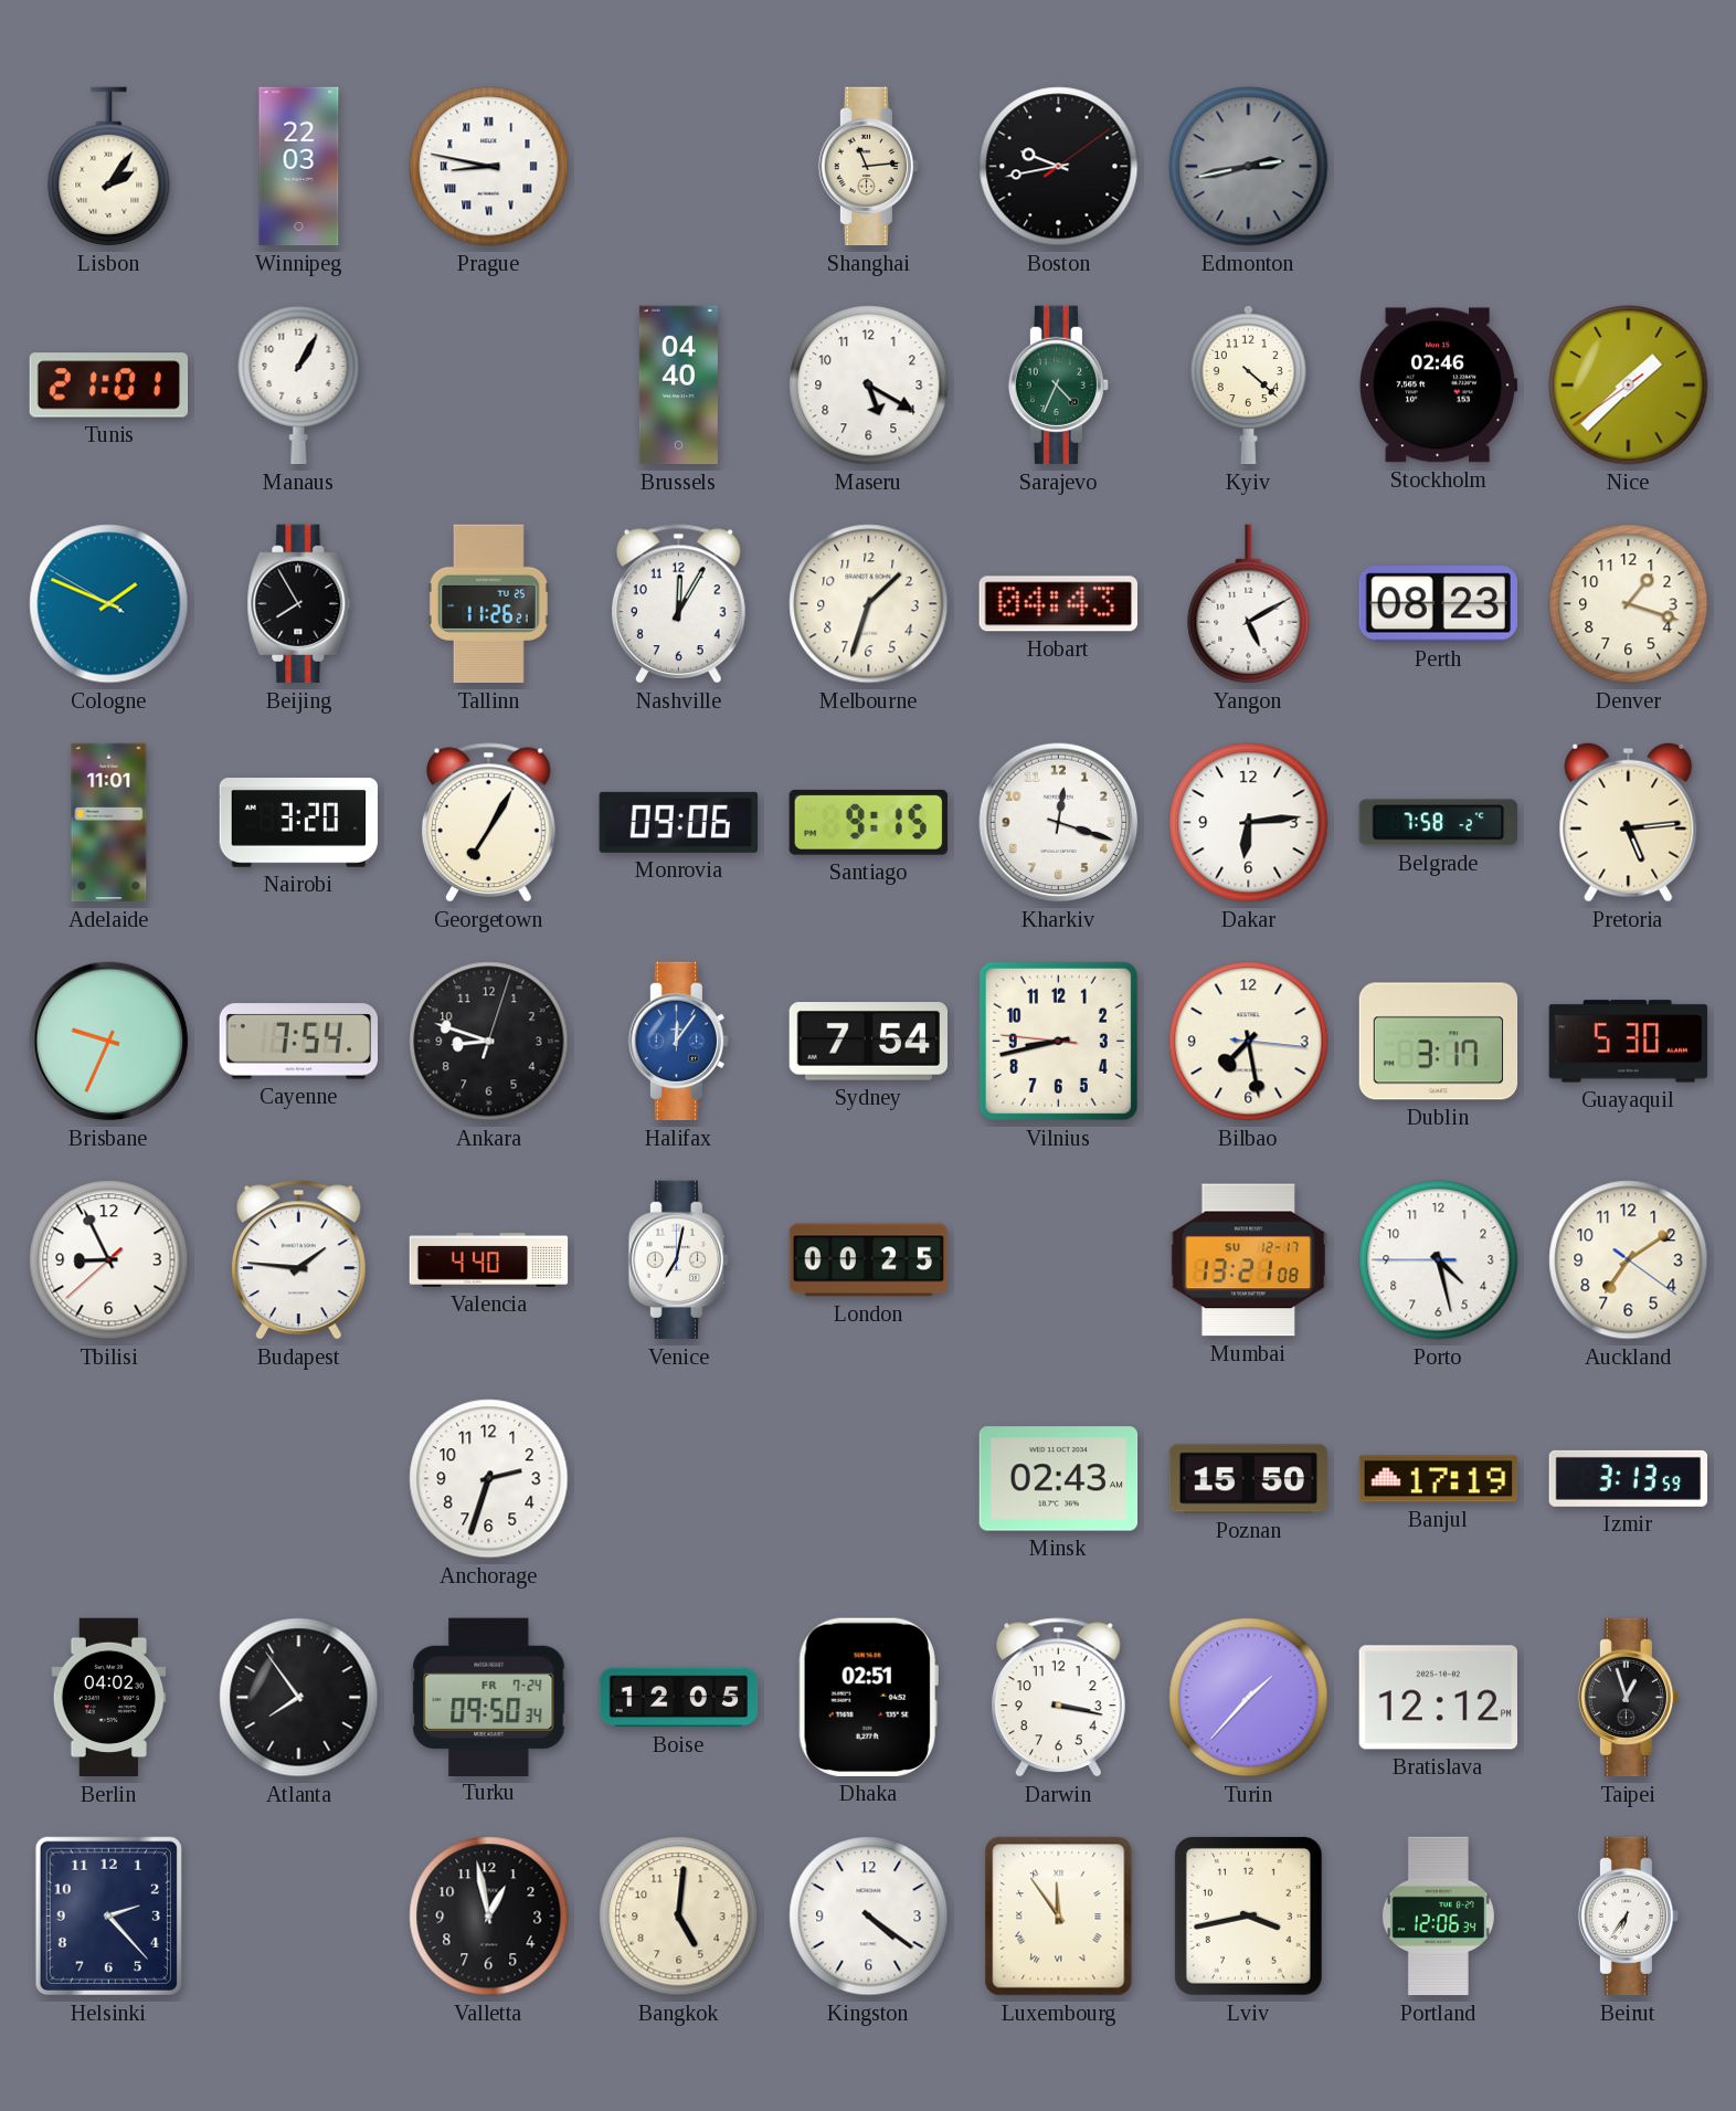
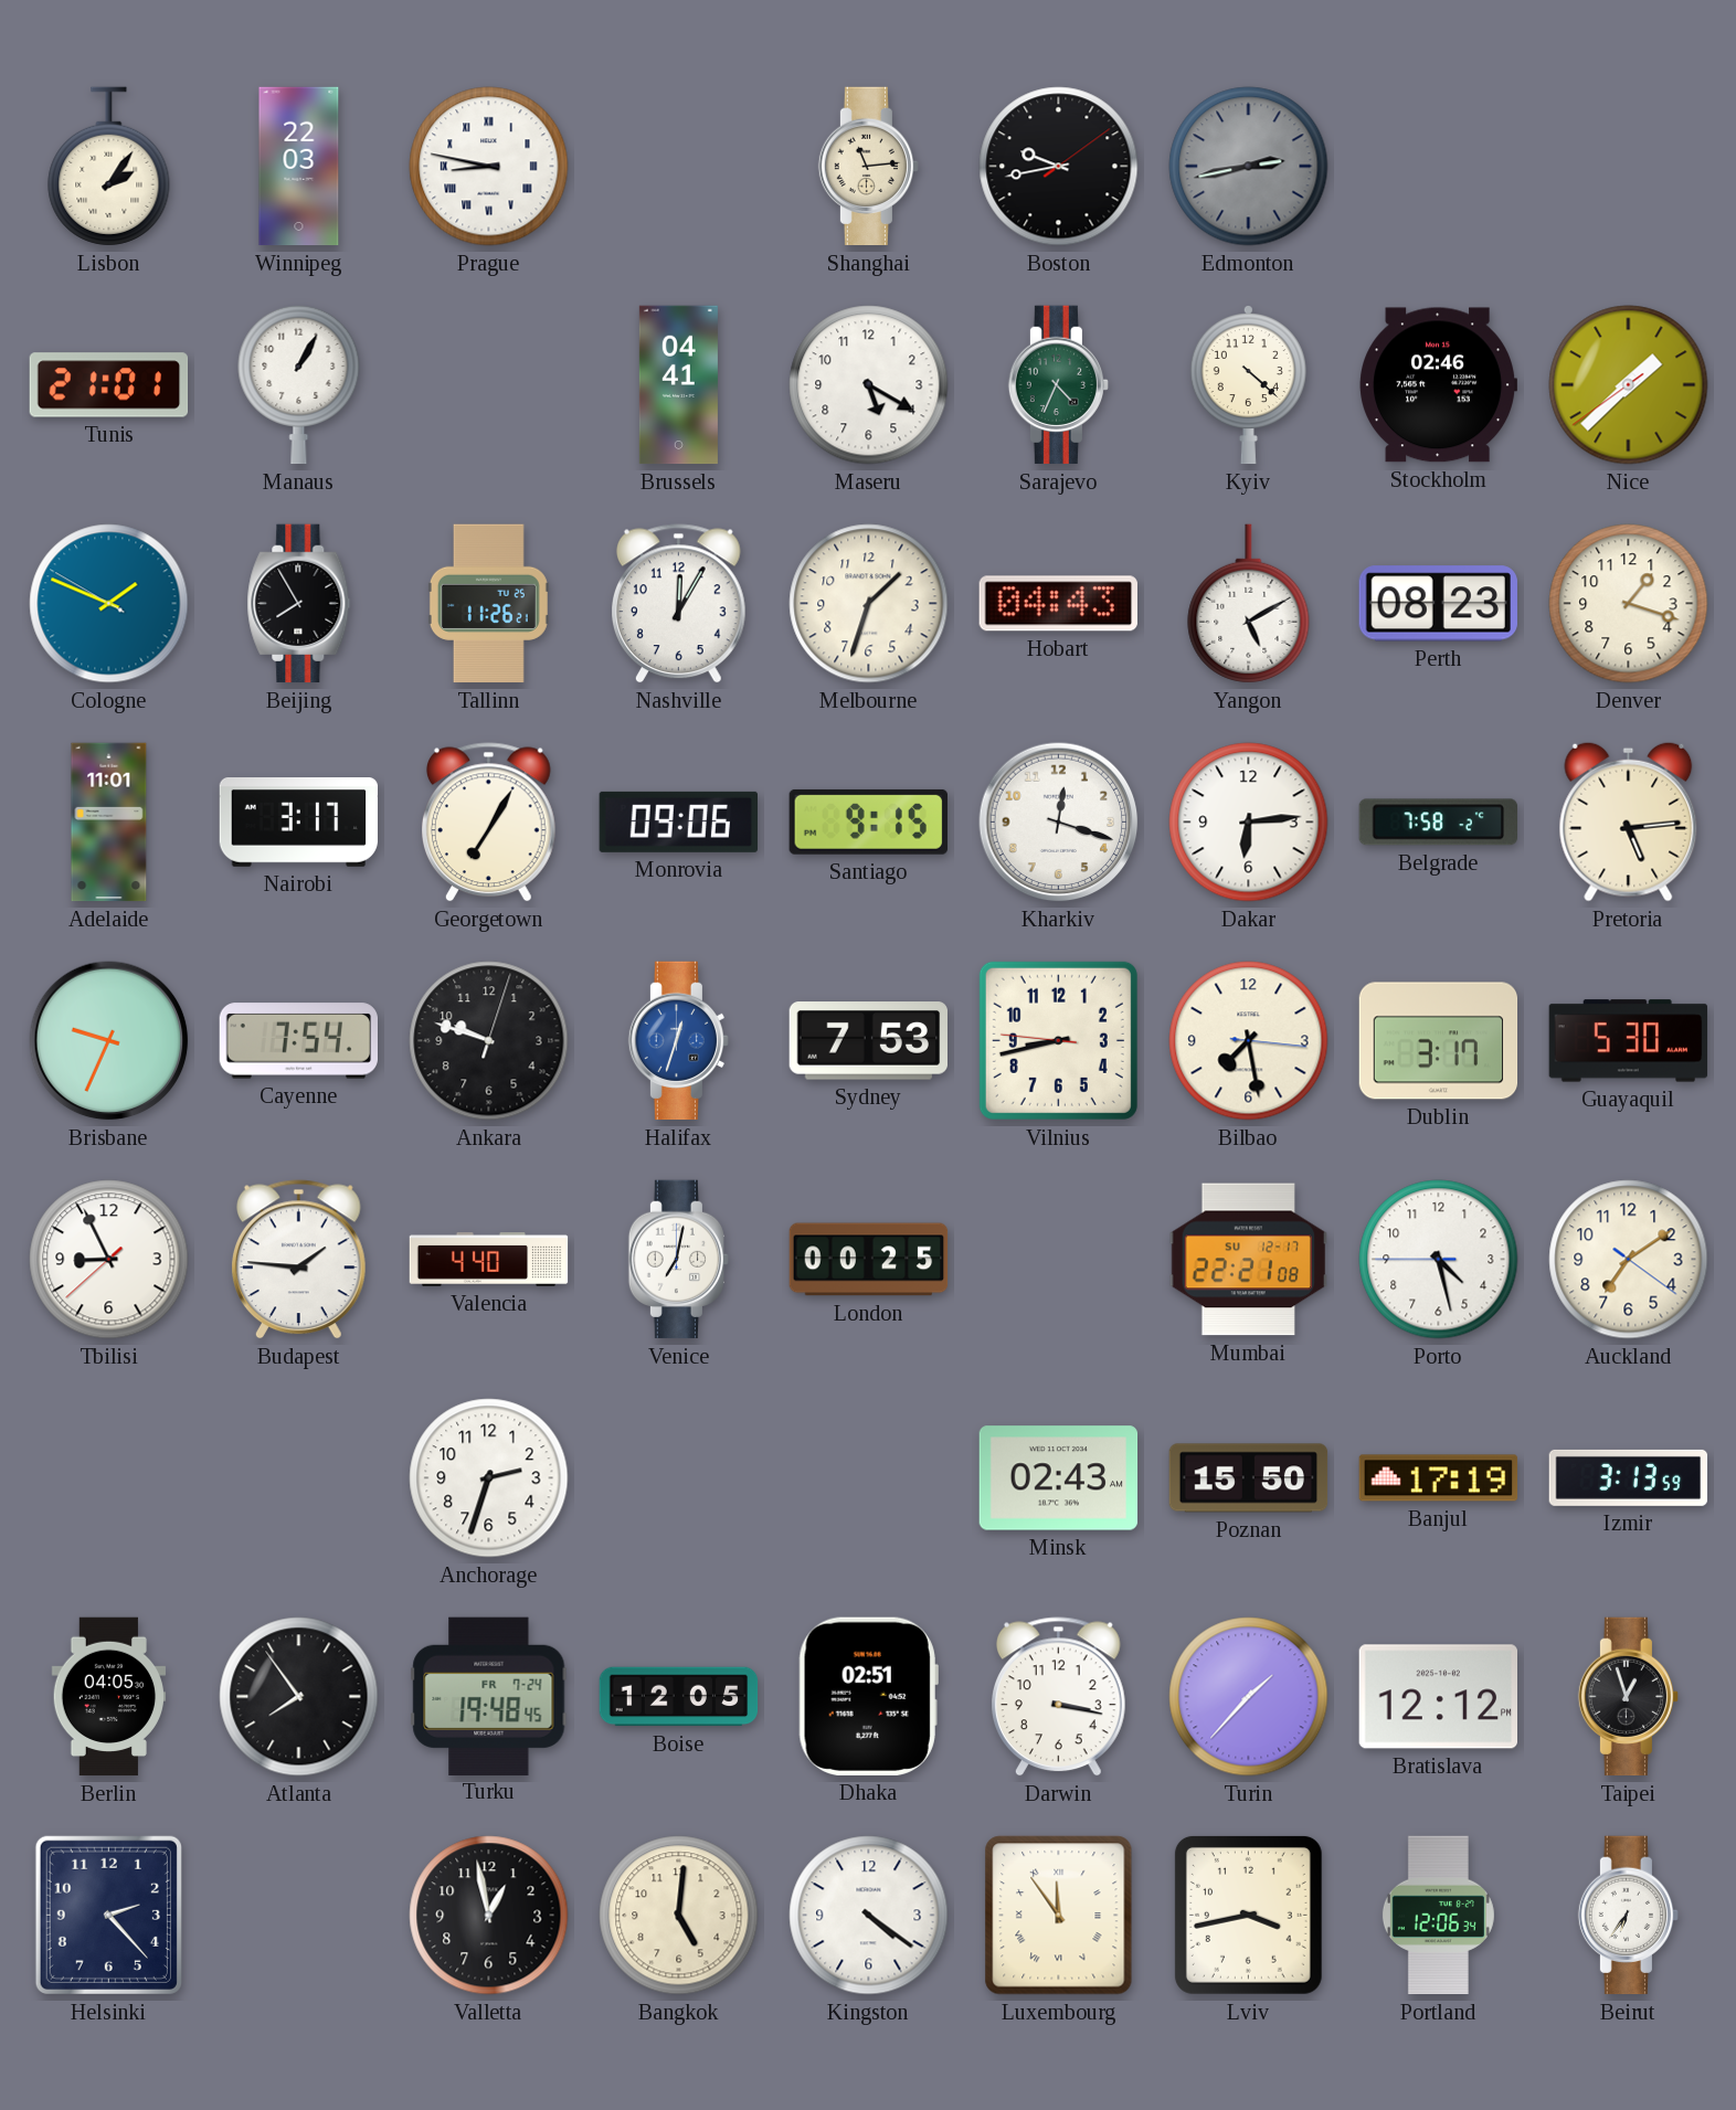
Brussels: 04:40 -> 04:41 (678, 385)
Nairobi: 3:20 -> 3:17 (299, 823)
Ankara: 8:48 -> 9:48 (489, 1041)
Halifax: 12:06 -> 12:33 (678, 1041)
Sydney: 7:54 -> 7:53 (869, 1041)
Mumbai: 13:21 -> 22:21 (1249, 1260)
Berlin: 04:02 -> 04:05 (109, 1697)
Turku: 09:50 -> 19:48 (489, 1696)
